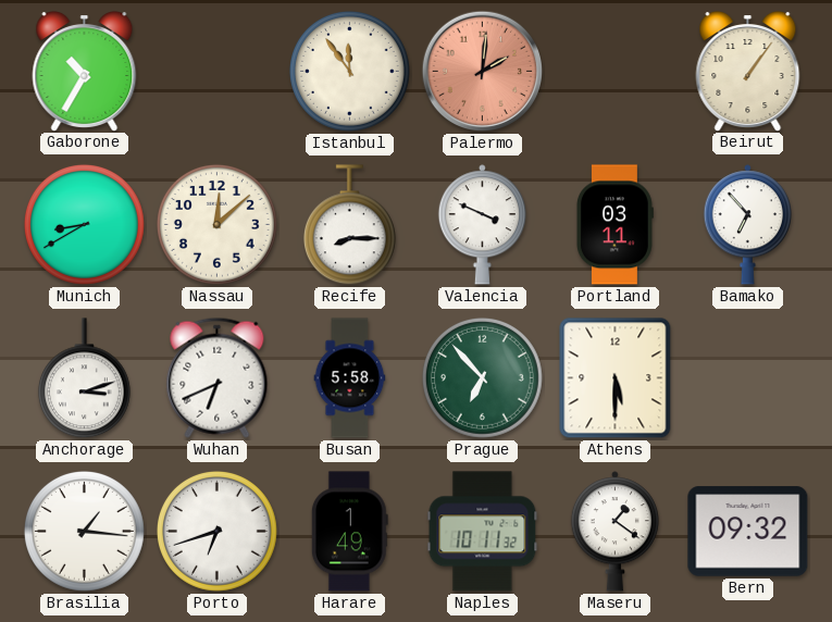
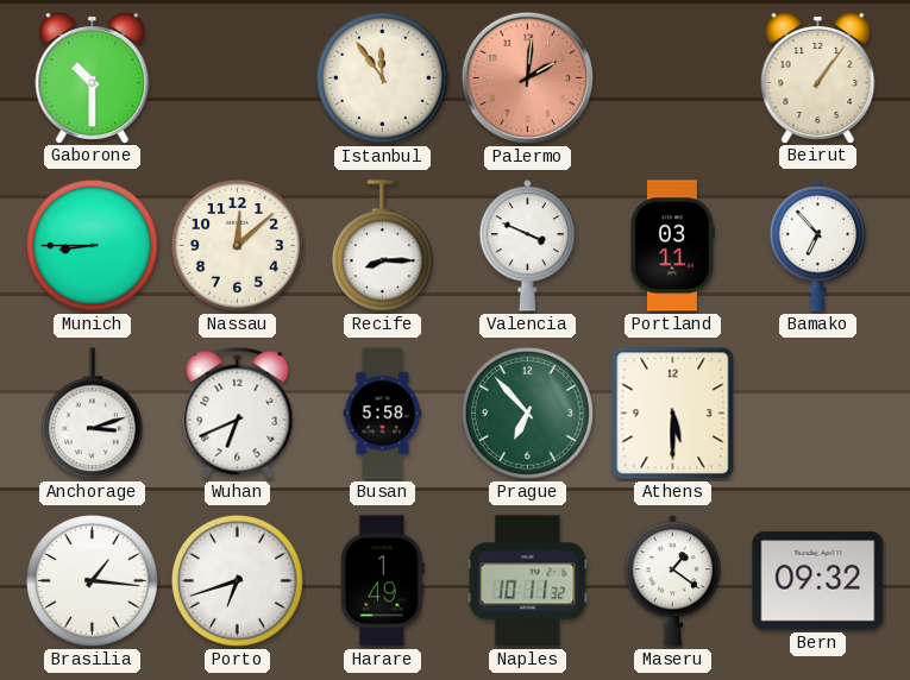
Gaborone: 10:35 -> 10:30 (93, 78)
Munich: 8:40 -> 8:45 (92, 245)
